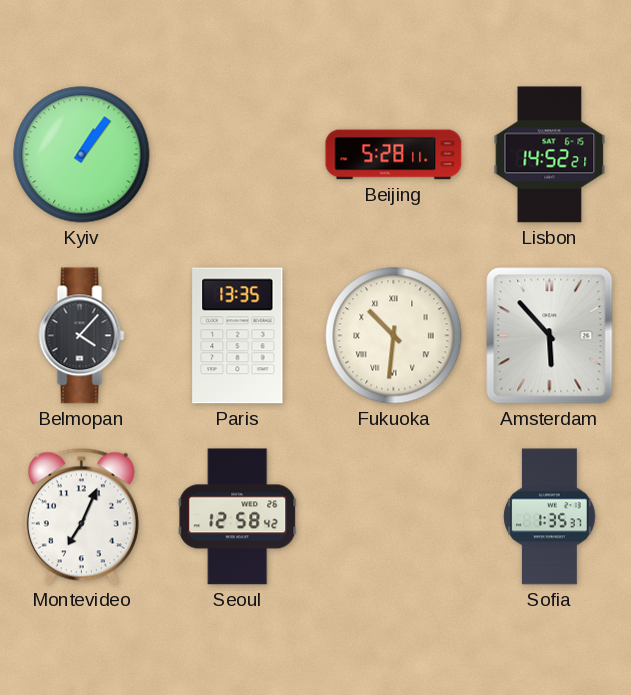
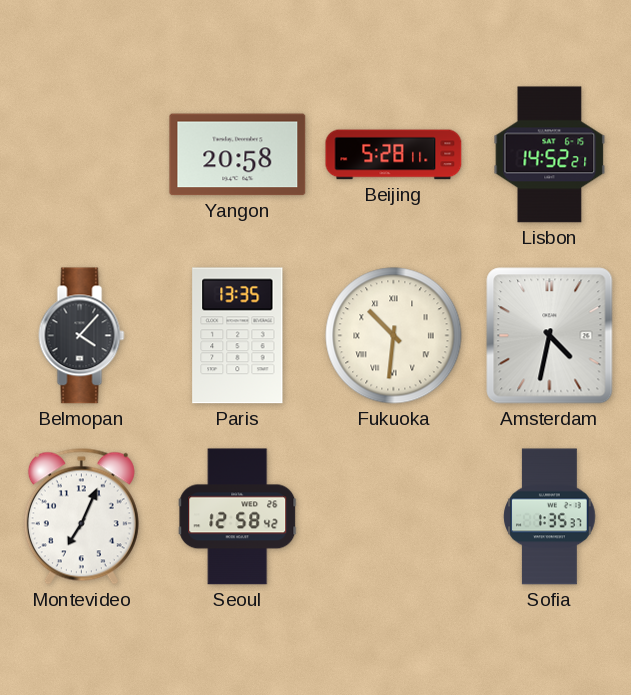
Kyiv: 1:06 -> none (82, 155)
Yangon: none -> 20:58 (238, 155)
Amsterdam: 5:53 -> 4:32 (550, 336)
